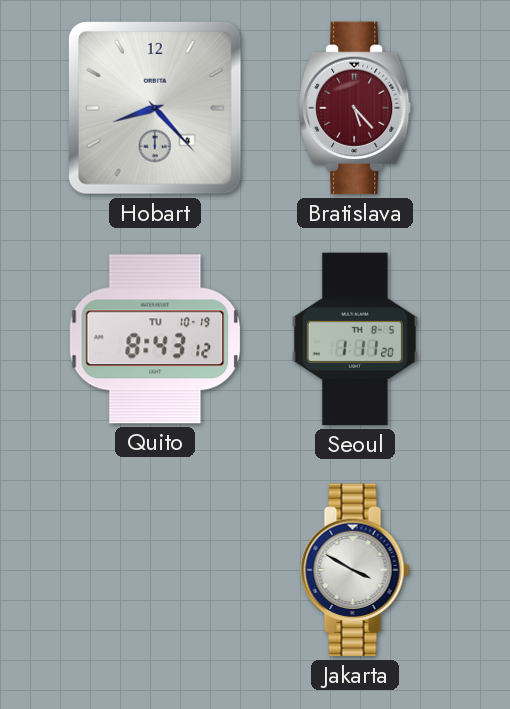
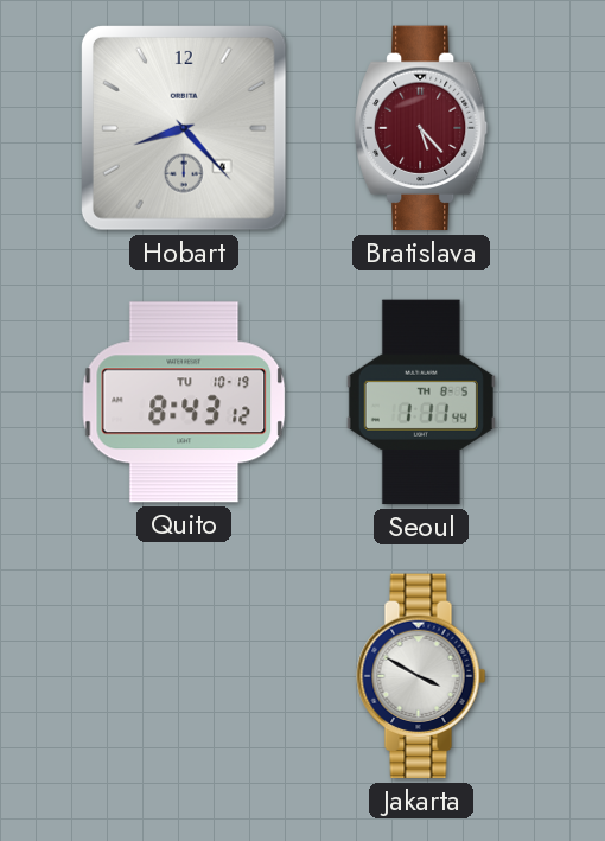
Seoul: 1:11:20 -> 1:11:44 (421, 402)
